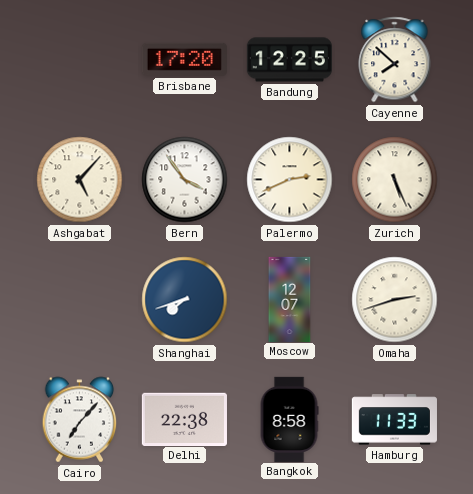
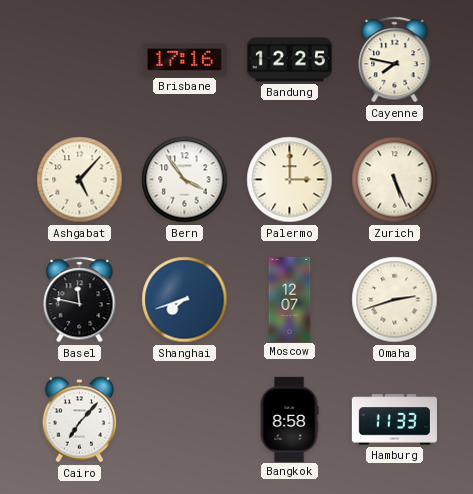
Brisbane: 17:20 -> 17:16 (184, 59)
Cayenne: 7:52 -> 7:47 (395, 60)
Palermo: 2:41 -> 3:00 (290, 180)
Basel: none -> 11:47 (80, 300)
Delhi: 22:38 -> none (184, 419)
